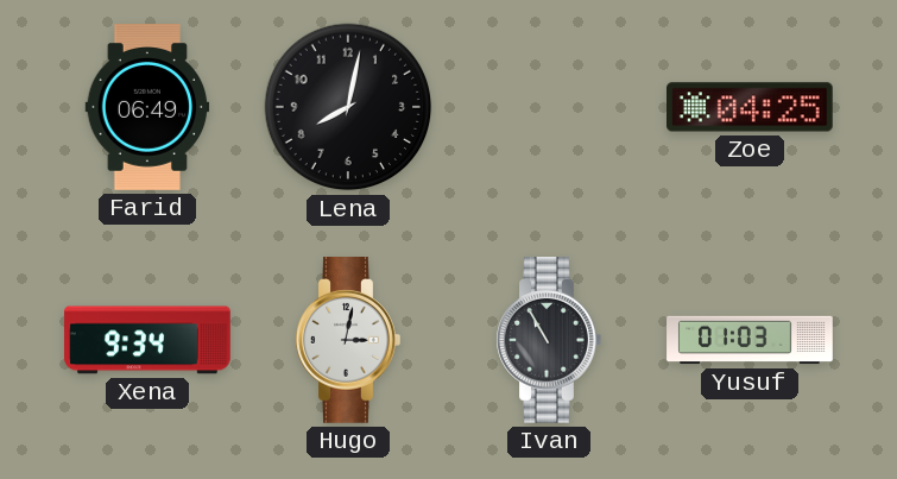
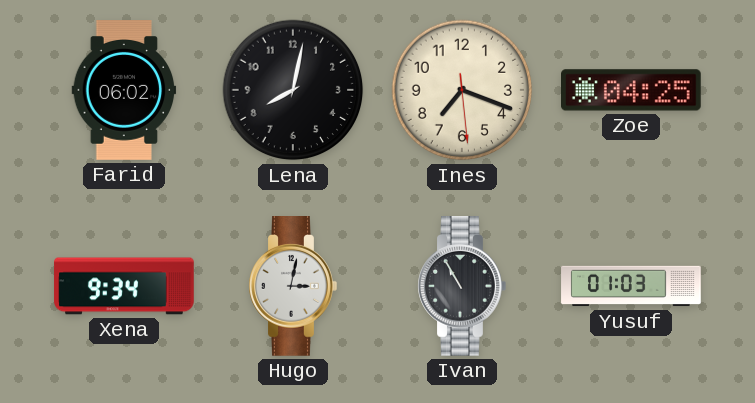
Farid: 06:49 -> 06:02 (124, 90)
Ines: none -> 7:18 (462, 90)
